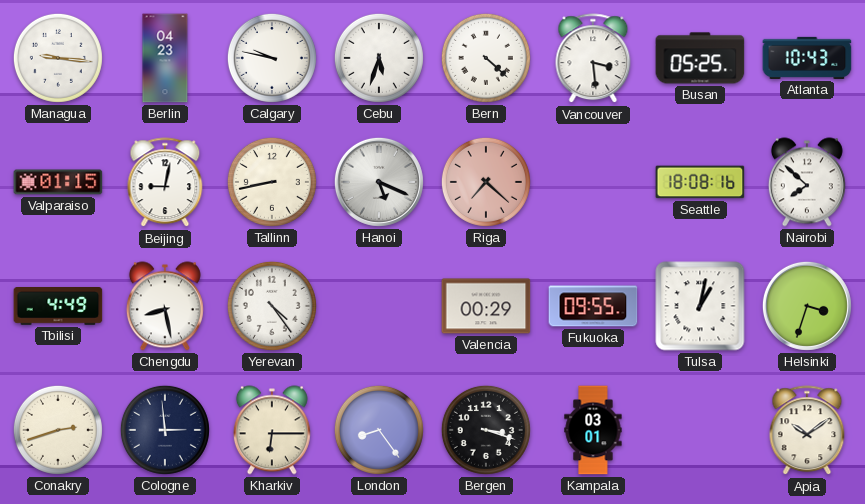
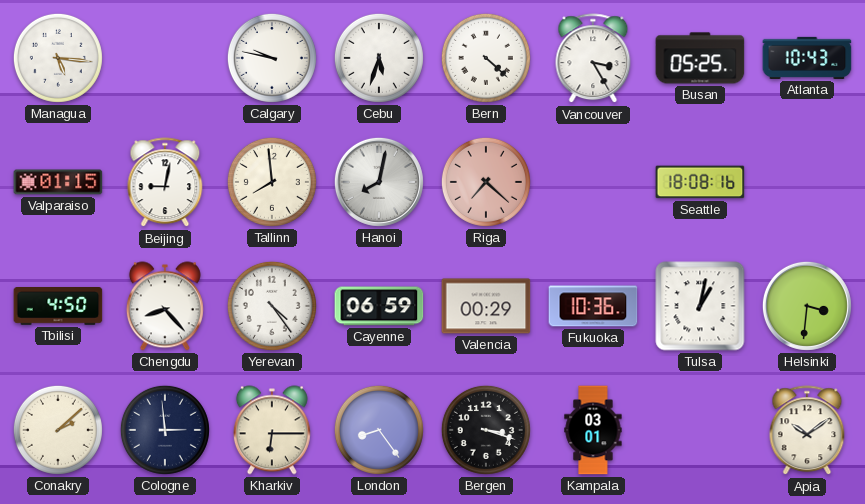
Managua: 9:16 -> 5:16 (58, 58)
Berlin: 04:23 -> none (165, 58)
Vancouver: 3:29 -> 3:25 (593, 59)
Tallinn: 8:43 -> 7:59 (272, 182)
Hanoi: 5:19 -> 8:02 (379, 182)
Nairobi: 7:52 -> none (807, 182)
Tbilisi: 4:49 -> 4:50 (58, 307)
Chengdu: 8:28 -> 8:23 (165, 306)
Cayenne: none -> 06:59 (379, 306)
Fukuoka: 09:55 -> 10:36 (593, 306)
Helsinki: 3:33 -> 3:31 (807, 306)
Conakry: 2:42 -> 2:08 (58, 430)
